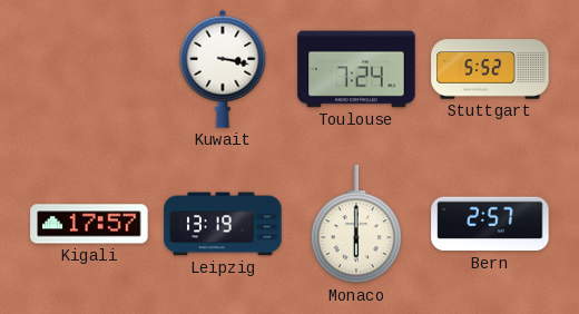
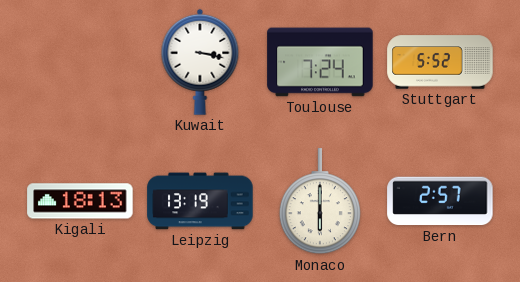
Kigali: 17:57 -> 18:13 (80, 201)
